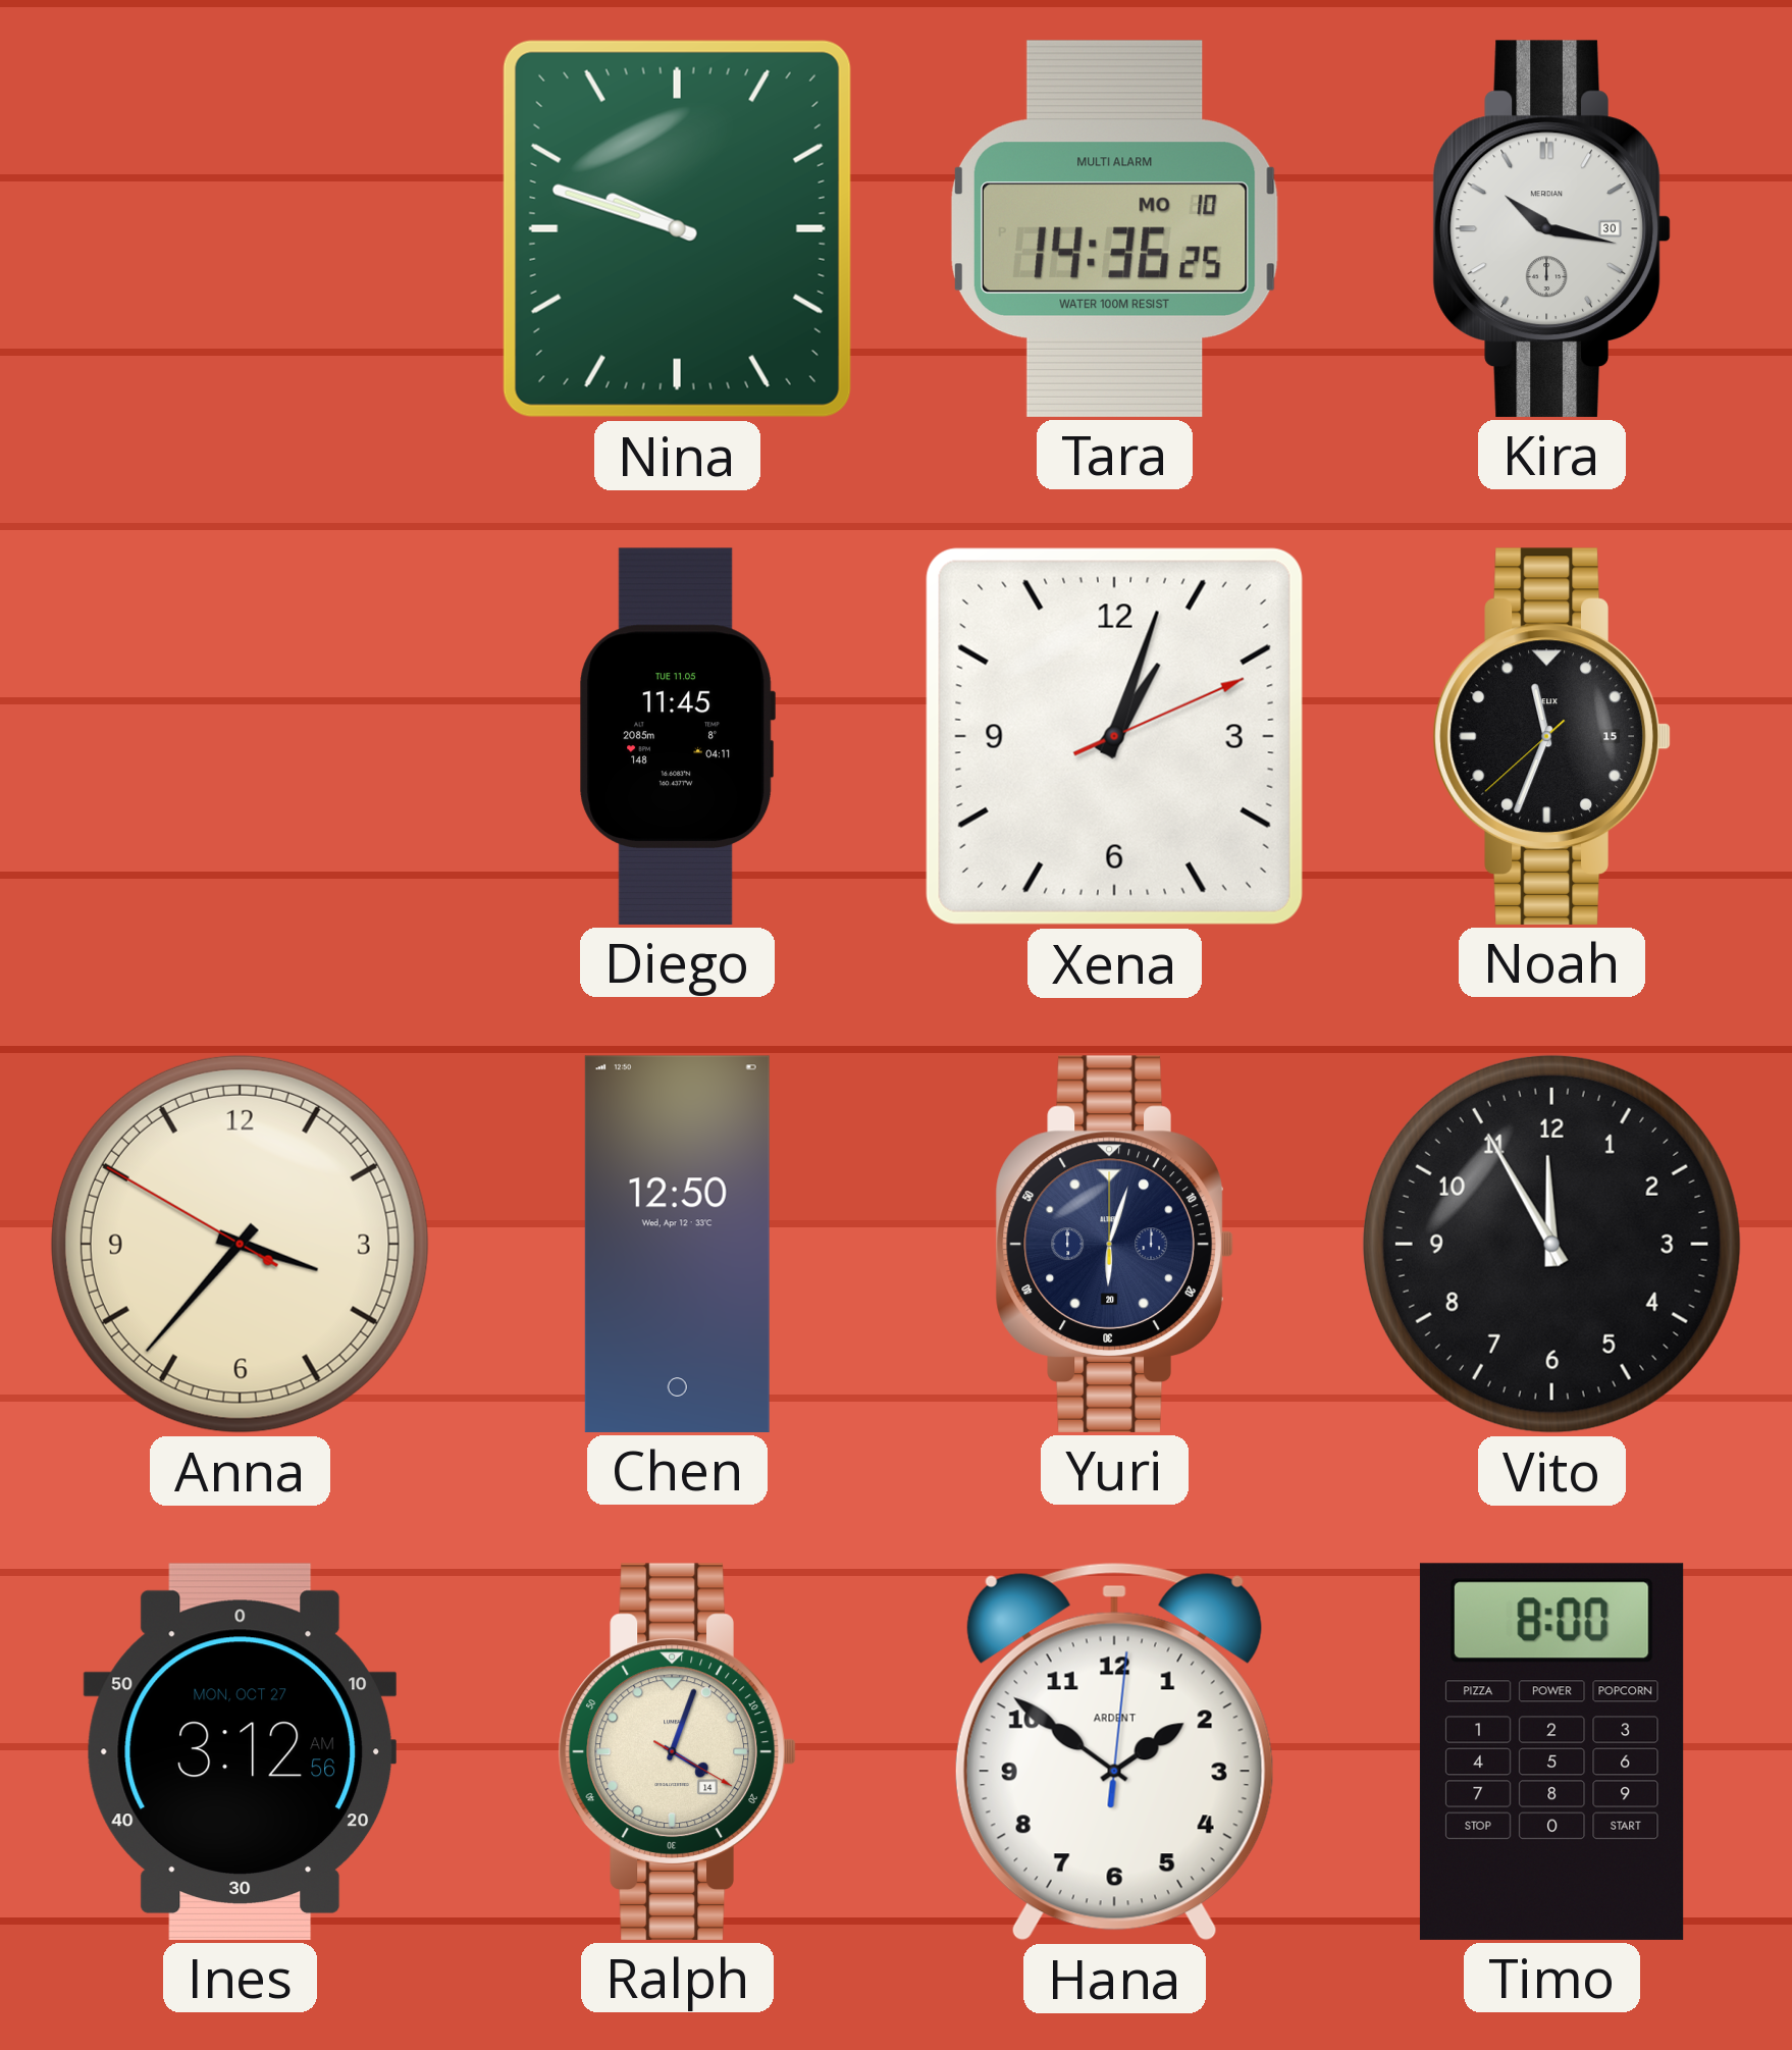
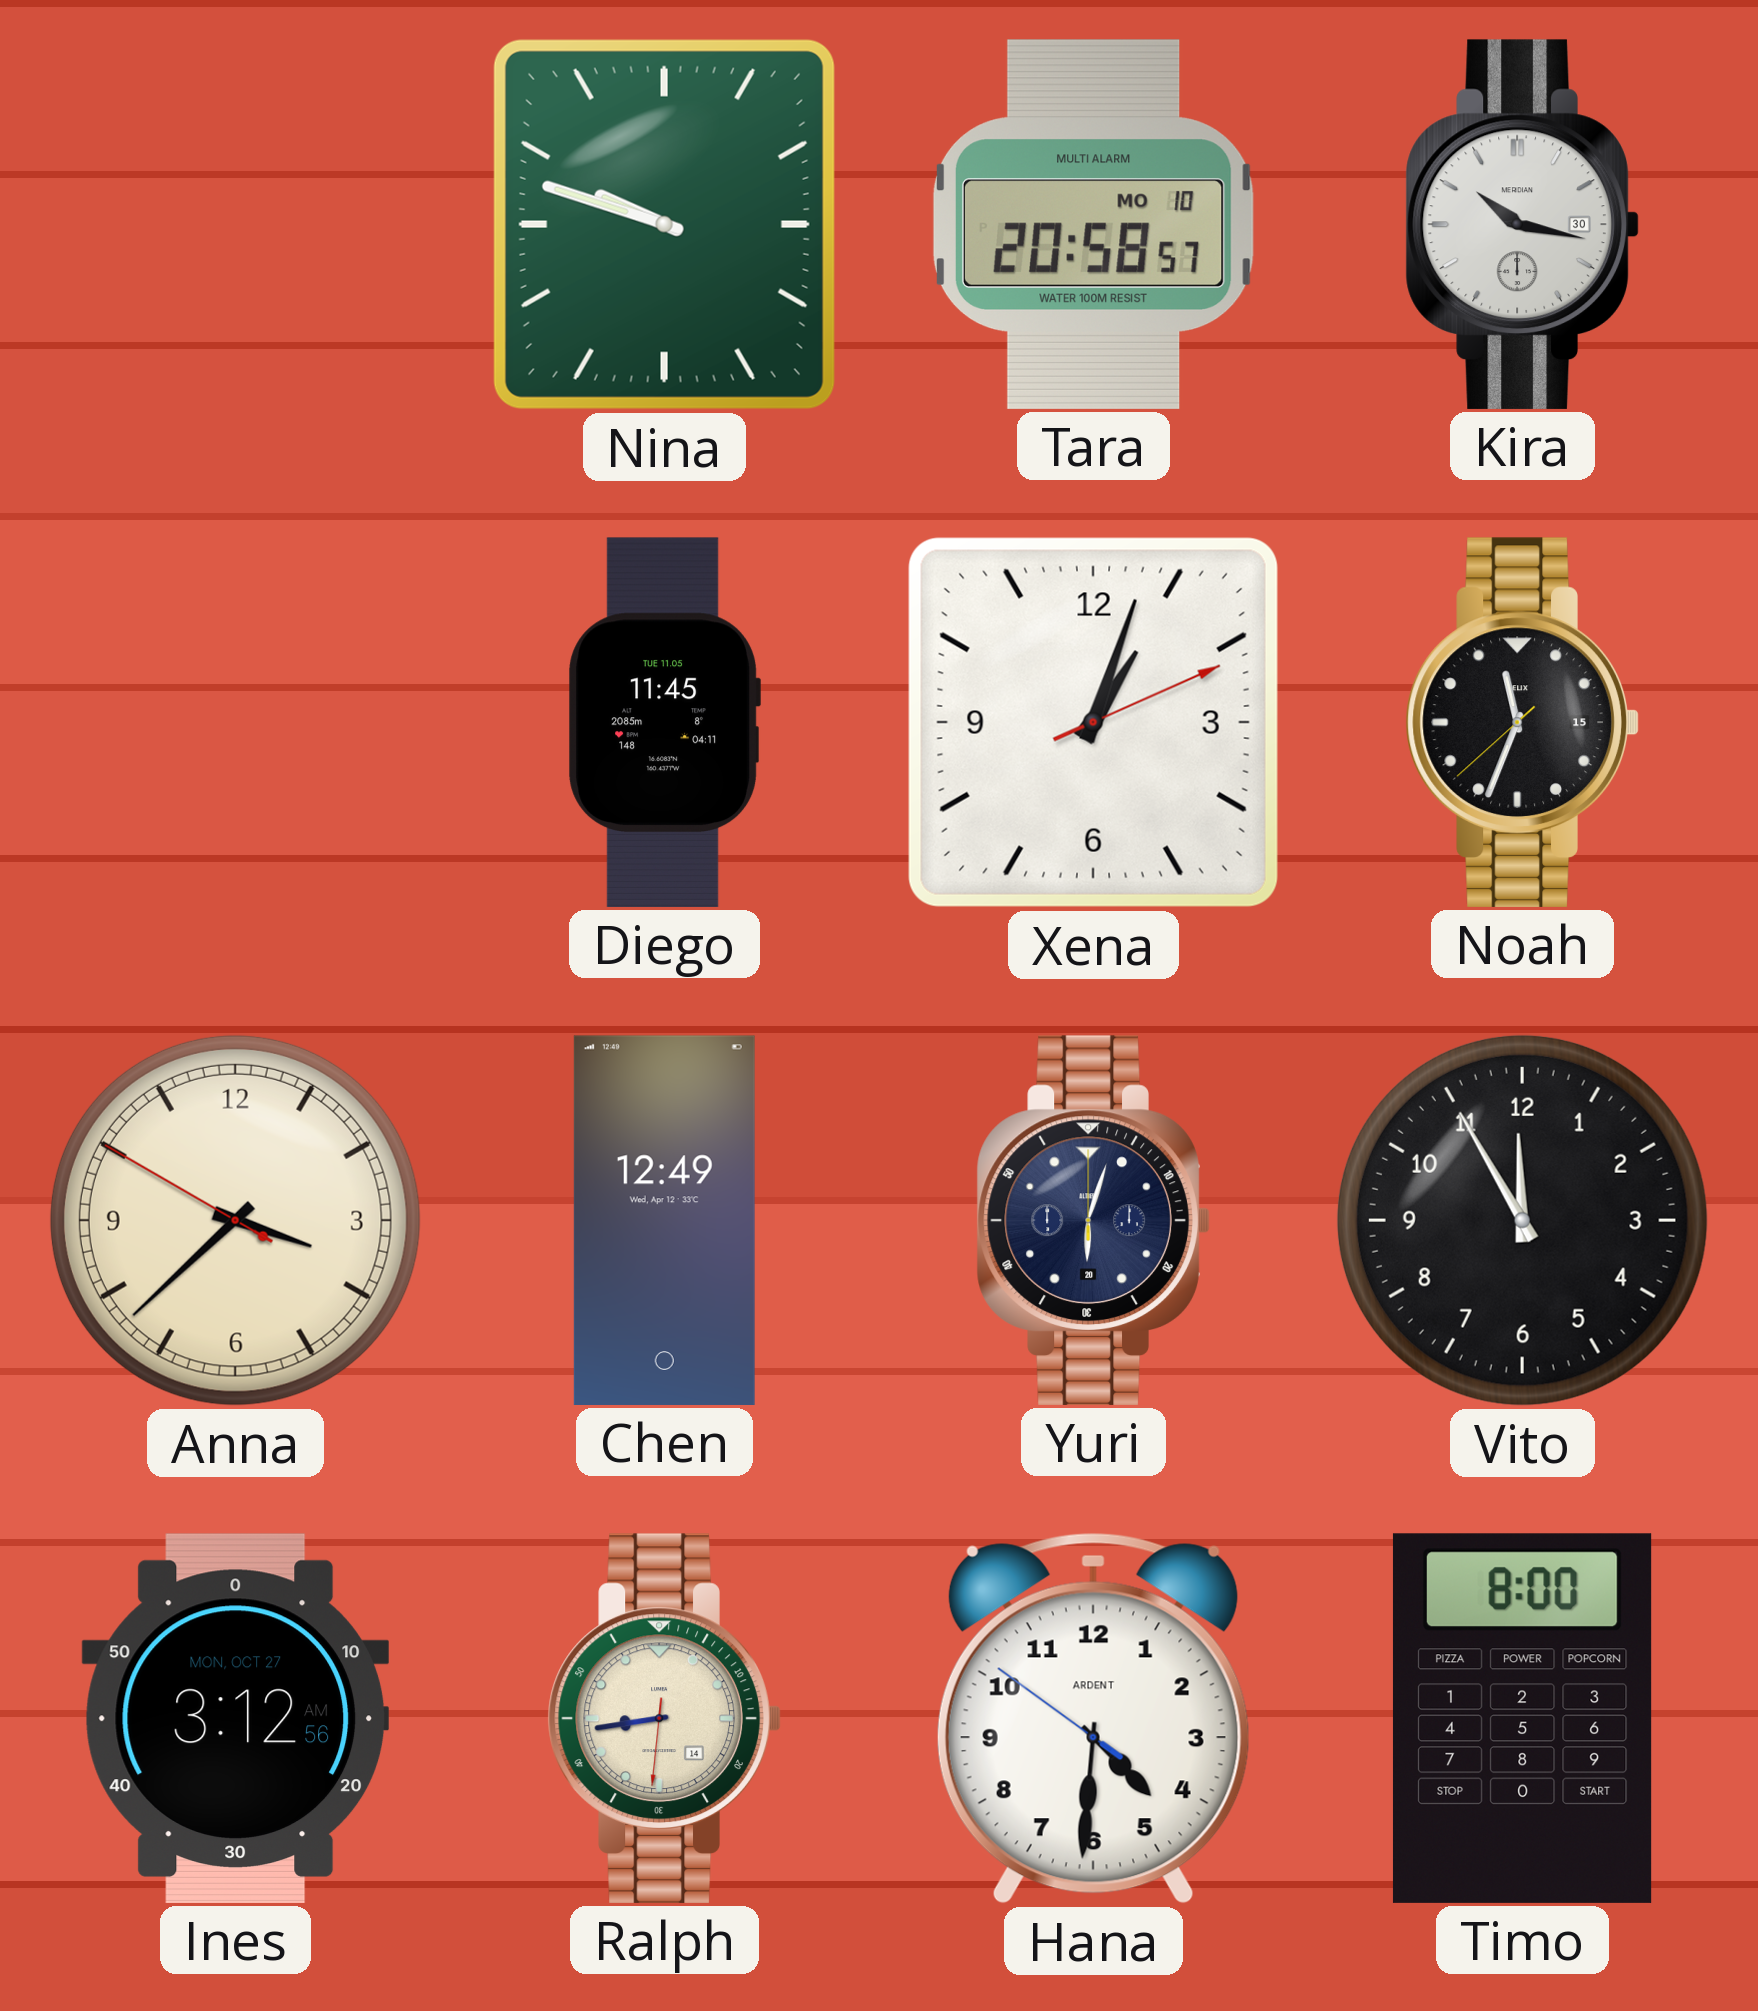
Tara: 14:36 -> 20:58 (1093, 224)
Anna: 3:36 -> 3:37 (235, 1220)
Chen: 12:50 -> 12:49 (664, 1220)
Ralph: 4:03 -> 8:43 (664, 1718)
Hana: 1:51 -> 4:30 (1093, 1718)
